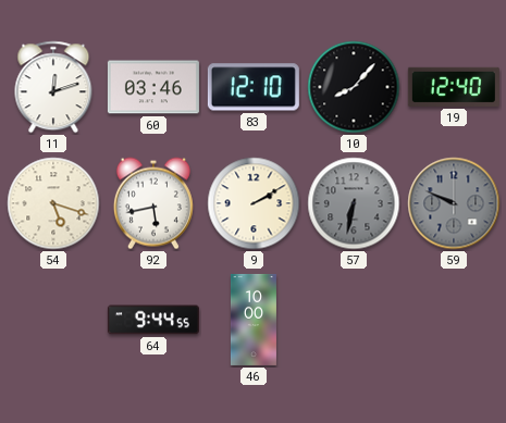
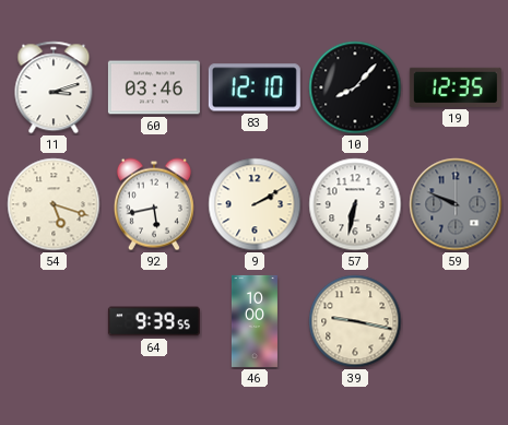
11: 12:12 -> 3:12 (54, 87)
19: 12:40 -> 12:35 (456, 87)
57 dial: grey -> white (355, 204)
64: 9:44 -> 9:39 (154, 321)
39: none -> 9:17 (355, 321)
